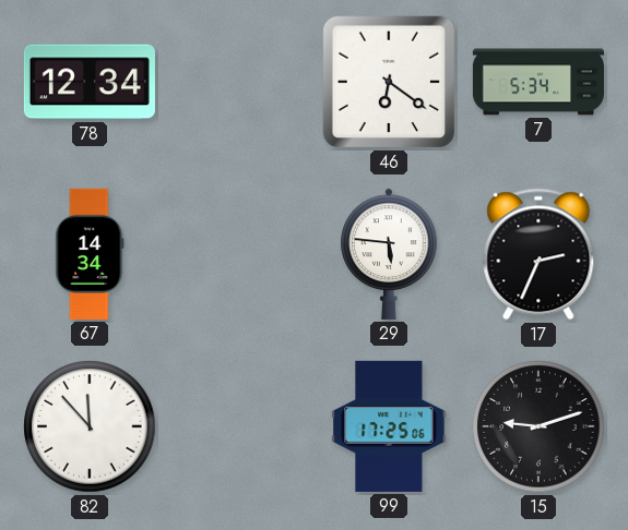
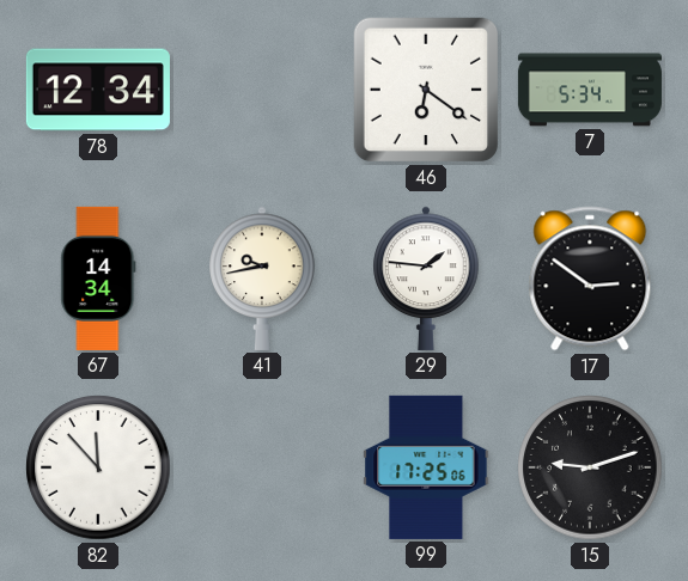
41: none -> 9:43 (262, 279)
29: 5:46 -> 1:46 (426, 279)
17: 2:34 -> 2:51 (590, 279)
